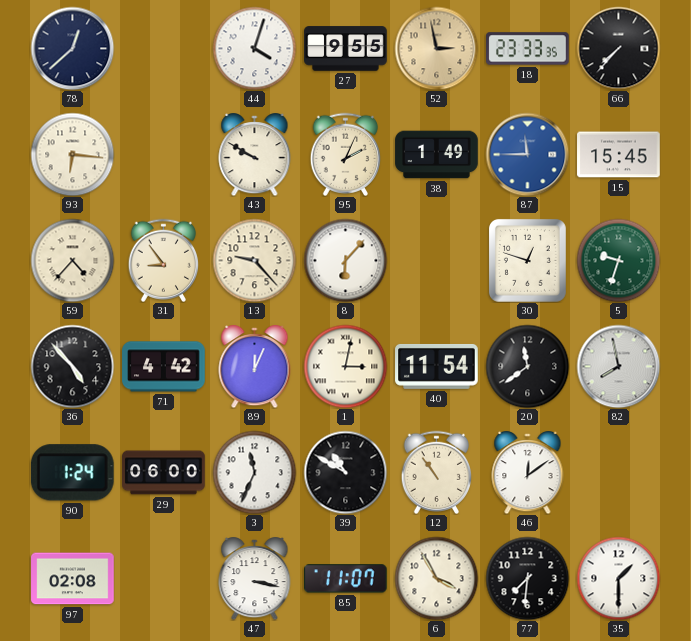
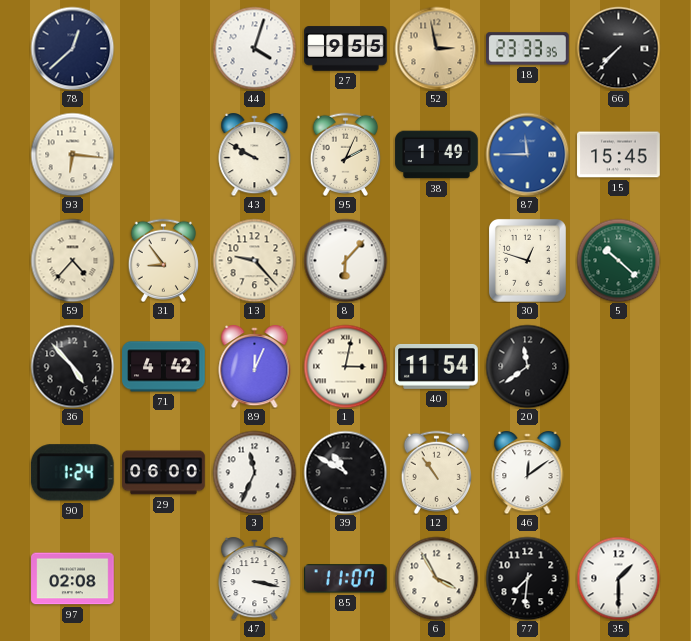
5: 9:33 -> 10:22 (618, 260)
82: 7:58 -> none (618, 366)
